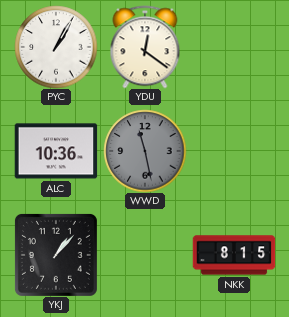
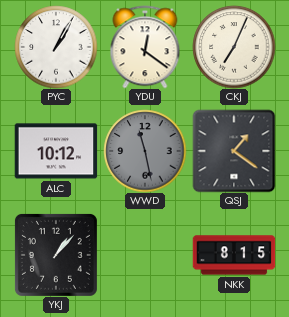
CKJ: none -> 7:04 (234, 47)
ALC: 10:36 -> 10:12 (56, 151)
QSJ: none -> 1:21 (234, 151)
